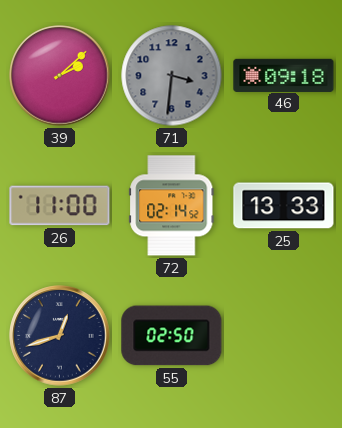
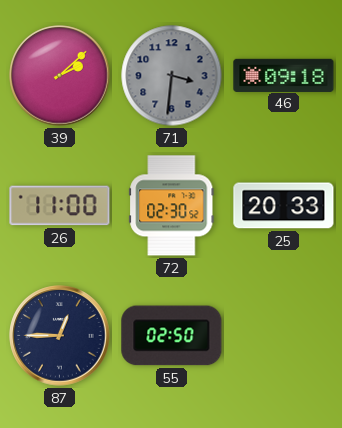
72: 02:14 -> 02:30 (172, 206)
25: 13:33 -> 20:33 (284, 206)
87: 12:42 -> 12:45 (60, 336)
